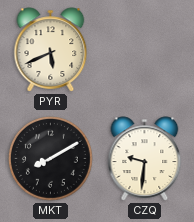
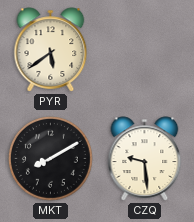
PYR: 5:41 -> 5:39 (51, 50)
CZQ: 9:31 -> 9:29 (145, 159)
